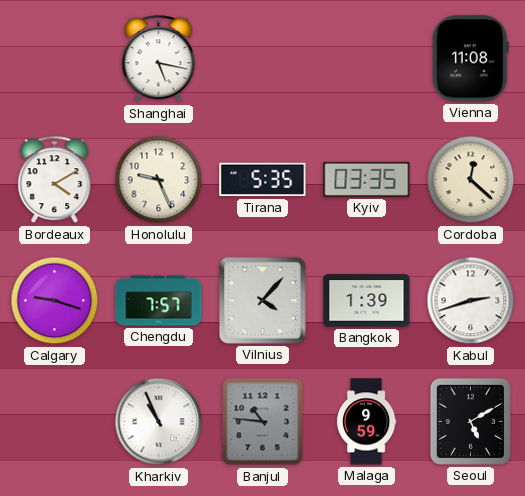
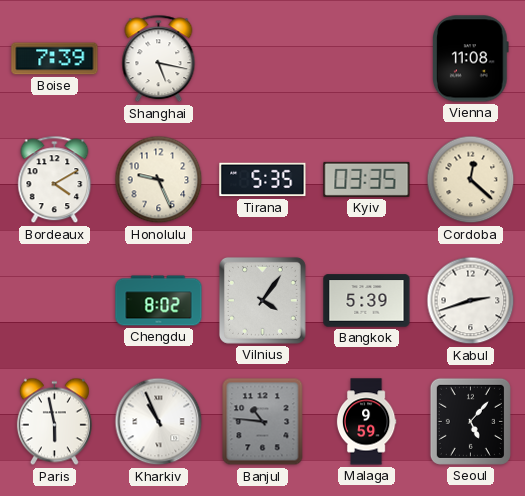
Boise: none -> 7:39 (55, 59)
Calgary: 9:18 -> none (55, 301)
Chengdu: 7:57 -> 8:02 (159, 301)
Vilnius: 4:07 -> 4:06 (262, 300)
Bangkok: 1:39 -> 5:39 (367, 301)
Paris: none -> 5:58 (54, 422)
Seoul: 5:10 -> 5:07 (470, 421)
